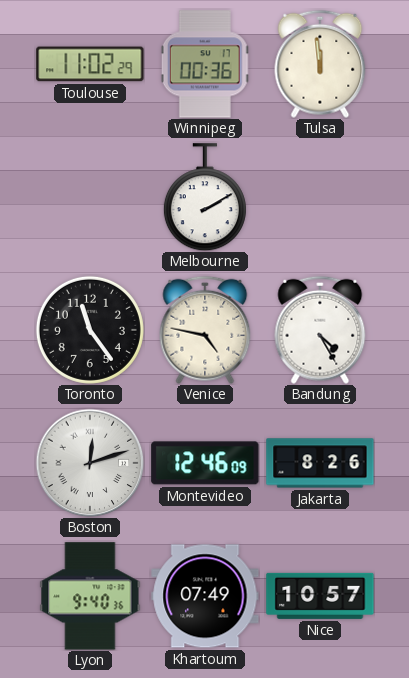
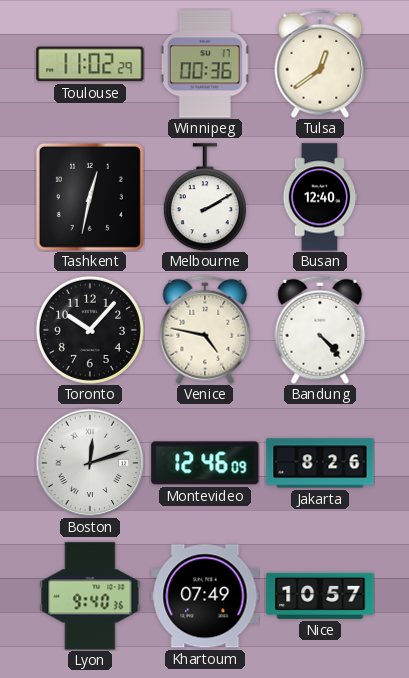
Tulsa: 11:59 -> 12:39 (320, 64)
Tashkent: none -> 12:32 (90, 197)
Busan: none -> 12:40 (320, 197)
Toronto: 11:24 -> 10:07 (90, 330)
Bandung: 4:25 -> 4:23 (320, 330)
